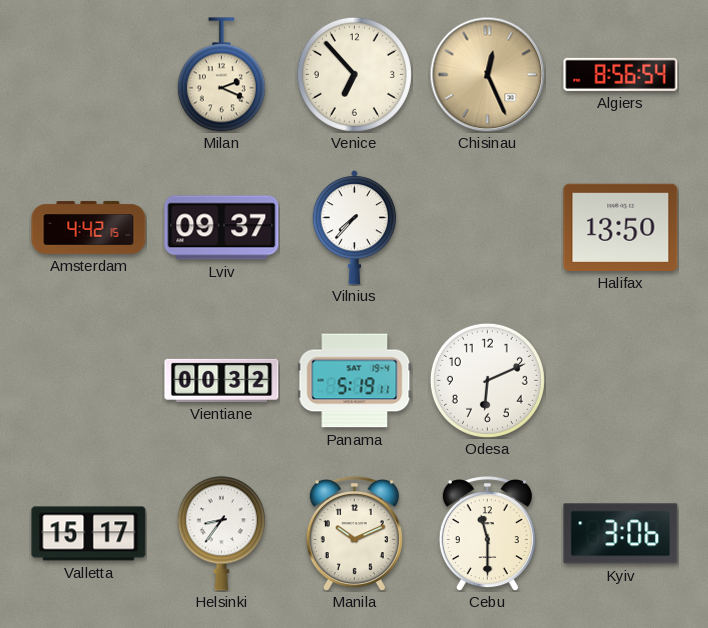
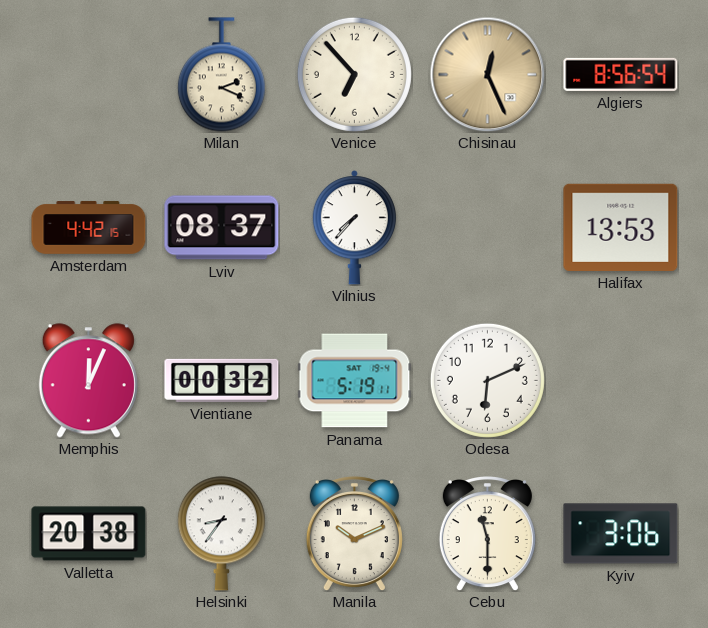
Lviv: 09:37 -> 08:37 (222, 228)
Halifax: 13:50 -> 13:53 (621, 227)
Memphis: none -> 12:04 (88, 381)
Valletta: 15:17 -> 20:38 (89, 534)
